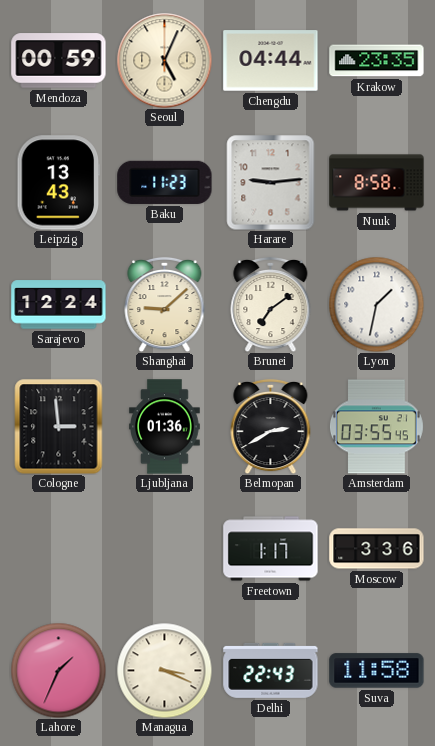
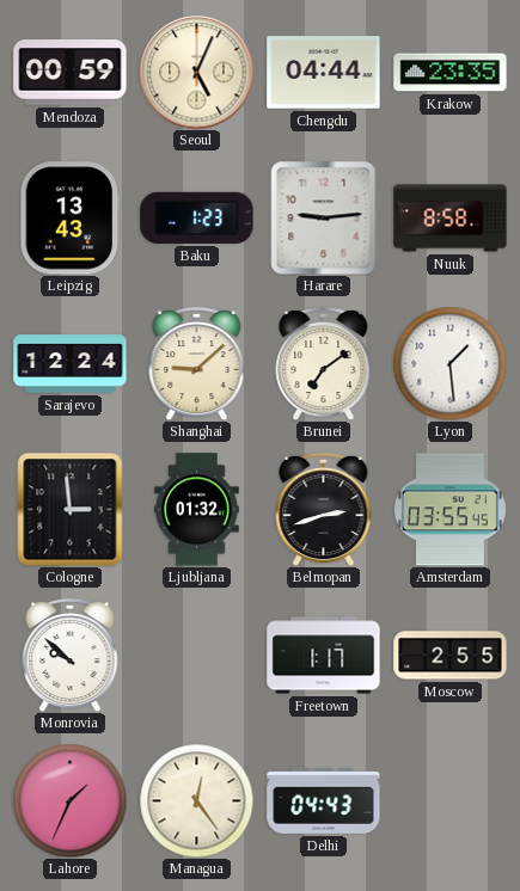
Baku: 11:23 -> 1:23 (197, 217)
Lyon: 1:32 -> 1:29 (449, 363)
Ljubljana: 01:36 -> 01:32 (197, 510)
Belmopan: 2:40 -> 2:42 (324, 509)
Monrovia: none -> 9:52 (71, 655)
Moscow: 3:36 -> 2:55 (451, 656)
Managua: 3:19 -> 12:24 (196, 800)
Delhi: 22:43 -> 04:43 (324, 800)
Suva: 11:58 -> none (377, 671)
